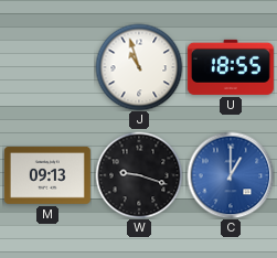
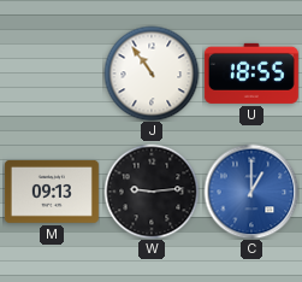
J: 10:57 -> 10:54 (152, 74)
W: 9:18 -> 9:14 (152, 192)
